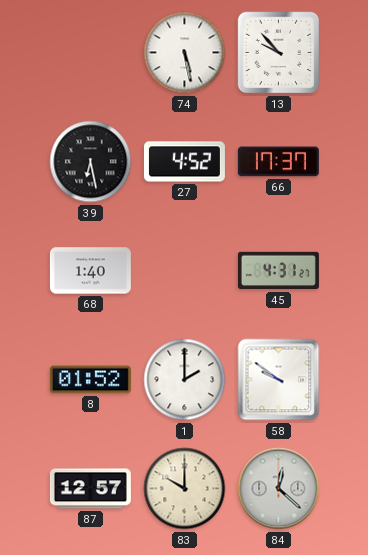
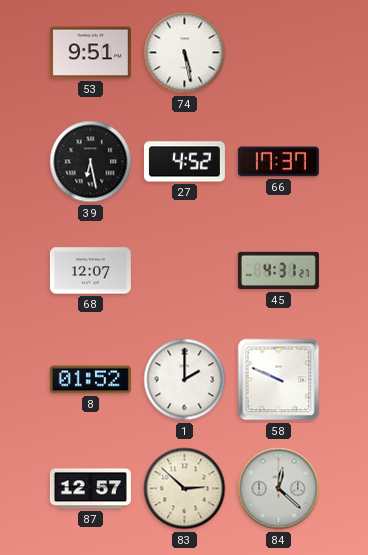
53: none -> 9:51 (90, 53)
13: 9:53 -> none (279, 53)
68: 1:40 -> 12:07 (90, 271)
58: 9:51 -> 9:49 (279, 380)
83: 10:00 -> 2:52 (185, 489)
